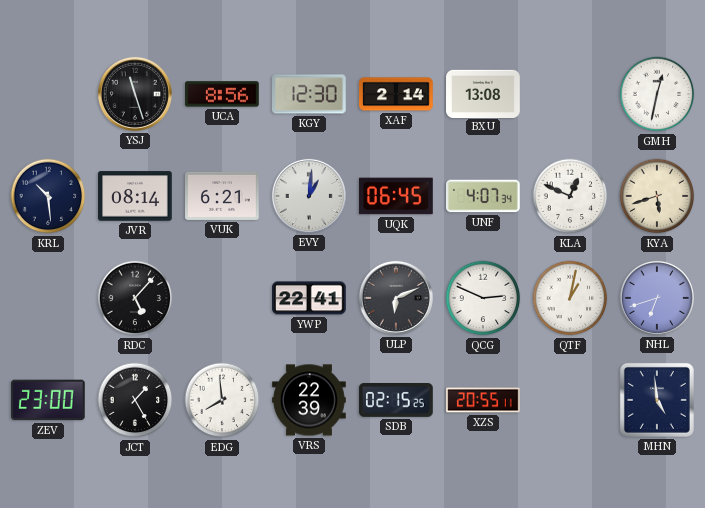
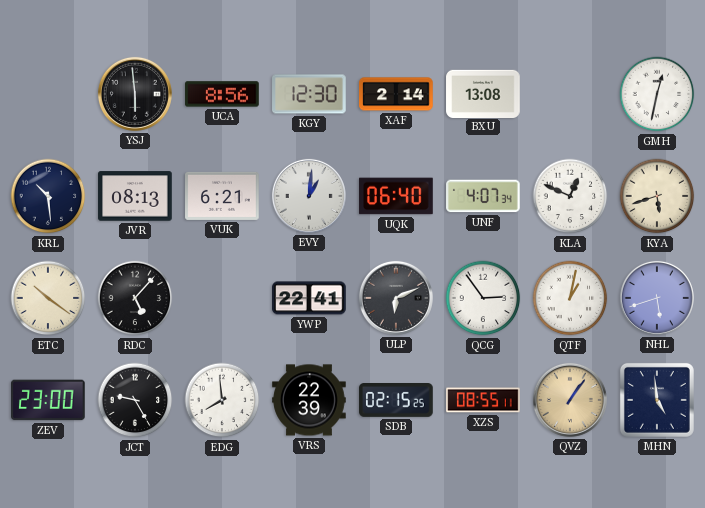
YSJ: 11:27 -> 5:59 (135, 94)
JVR: 08:14 -> 08:13 (135, 196)
UQK: 06:45 -> 06:40 (396, 196)
ETC: none -> 10:21 (48, 298)
QCG: 2:49 -> 2:54 (483, 298)
NHL: 6:42 -> 5:42 (657, 298)
JCT: 1:25 -> 9:25 (135, 400)
XZS: 20:55 -> 08:55 (483, 400)
QVZ: none -> 1:06 (570, 400)
